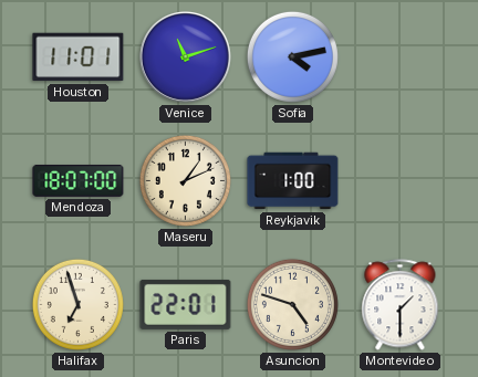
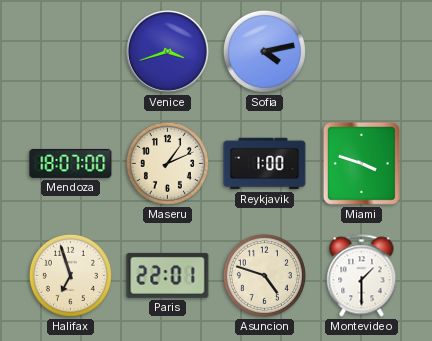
Houston: 11:01 -> none (79, 57)
Venice: 11:12 -> 3:42 (167, 51)
Miami: none -> 3:48 (361, 163)
